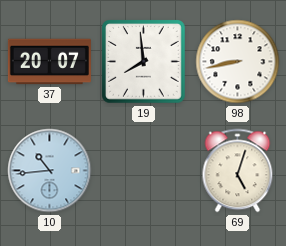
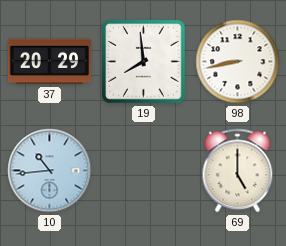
37: 20:07 -> 20:29 (49, 62)
69: 5:03 -> 5:00 (238, 171)
